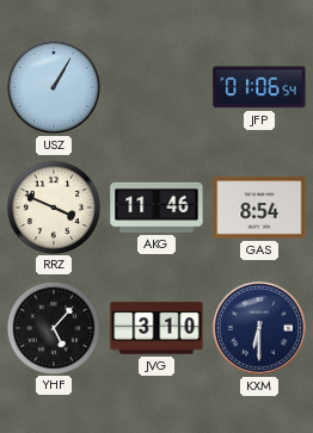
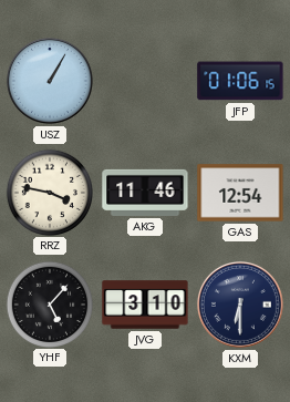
JFP: 01:06:54 -> 01:06:15 (240, 81)
RRZ: 3:49 -> 3:47 (49, 192)
GAS: 8:54 -> 12:54 (240, 193)
